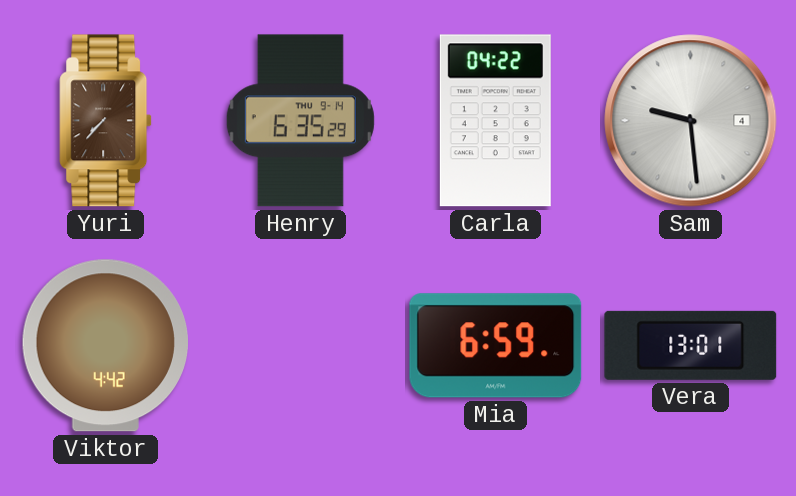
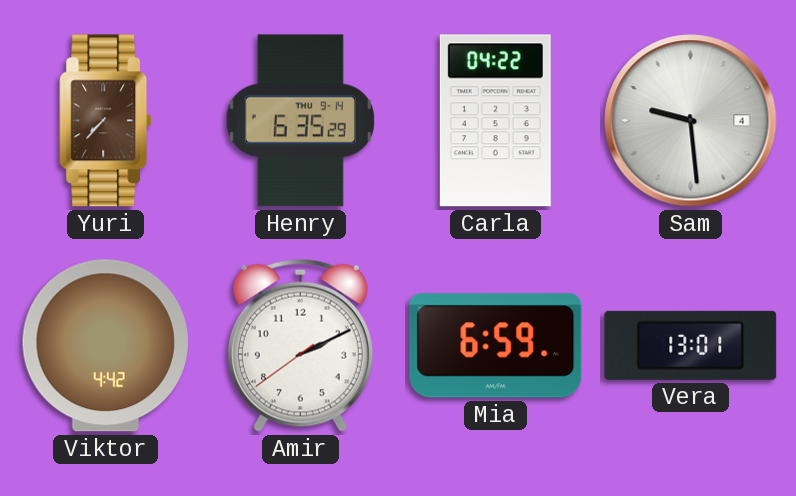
Amir: none -> 2:10 (300, 345)
